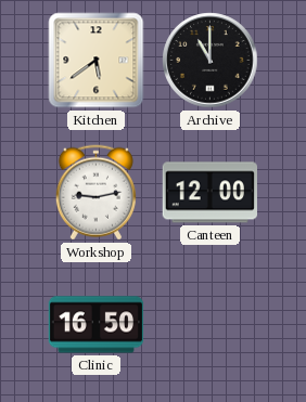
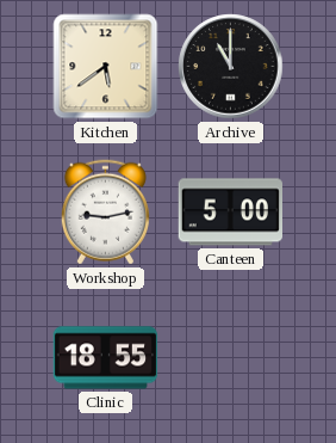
Canteen: 12:00 -> 5:00 (230, 213)
Clinic: 16:50 -> 18:55 (106, 358)
